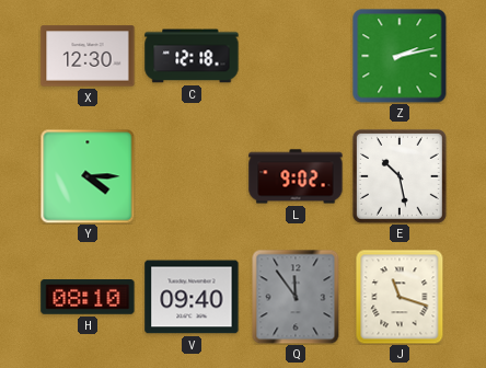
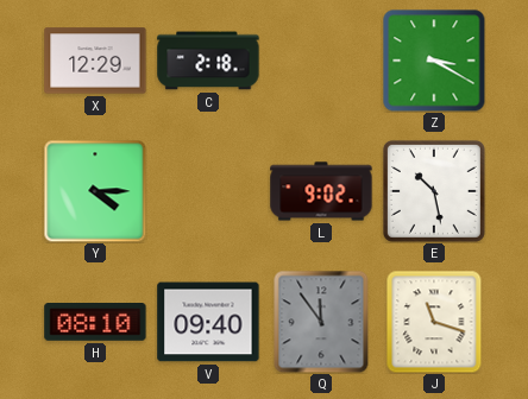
X: 12:30 -> 12:29 (95, 61)
C: 12:18 -> 2:18 (208, 61)
Z: 2:13 -> 3:20 (434, 61)
